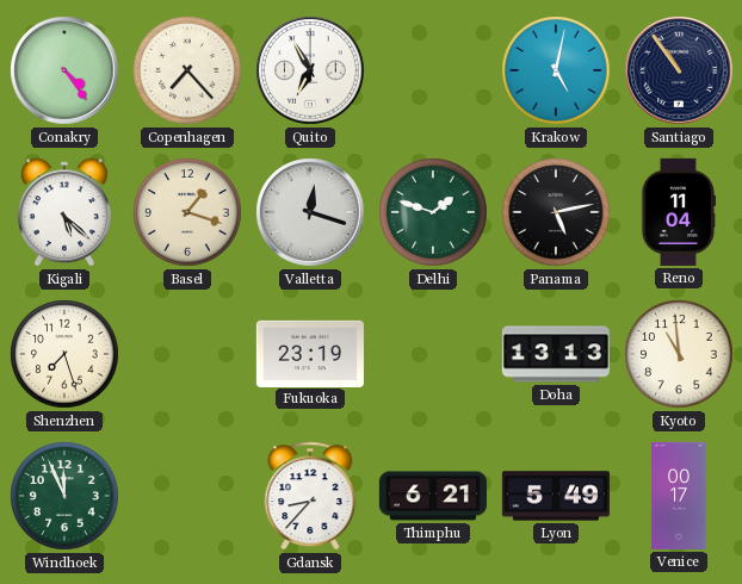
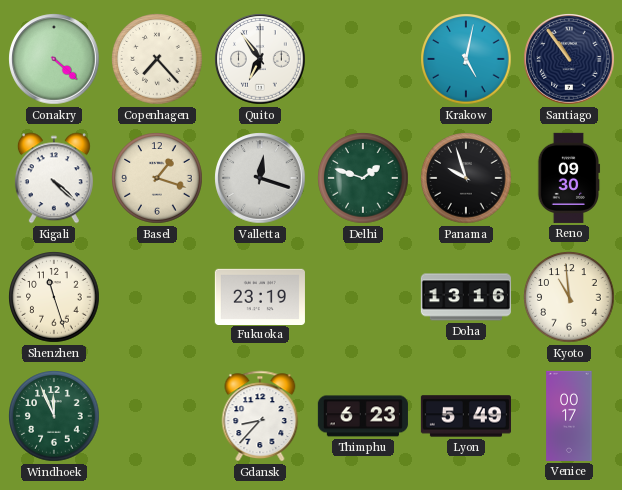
Conakry: 4:24 -> 4:22 (54, 59)
Quito: 6:55 -> 6:54 (260, 59)
Kigali: 5:22 -> 4:22 (54, 178)
Panama: 5:13 -> 9:57 (466, 178)
Reno: 11:04 -> 09:30 (569, 178)
Shenzhen: 7:27 -> 11:27 (54, 297)
Doha: 13:13 -> 13:16 (466, 297)
Thimphu: 6:21 -> 6:23 (363, 416)
